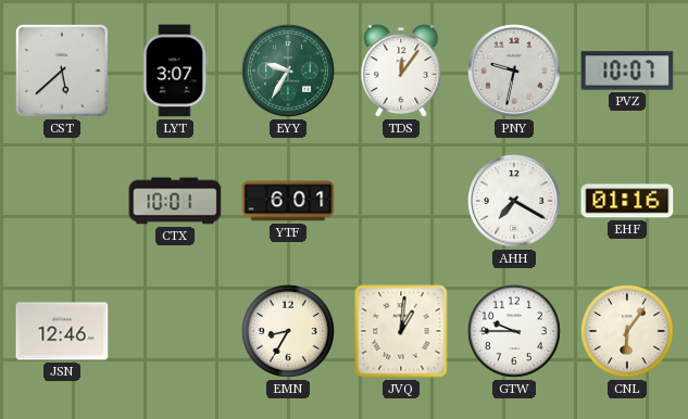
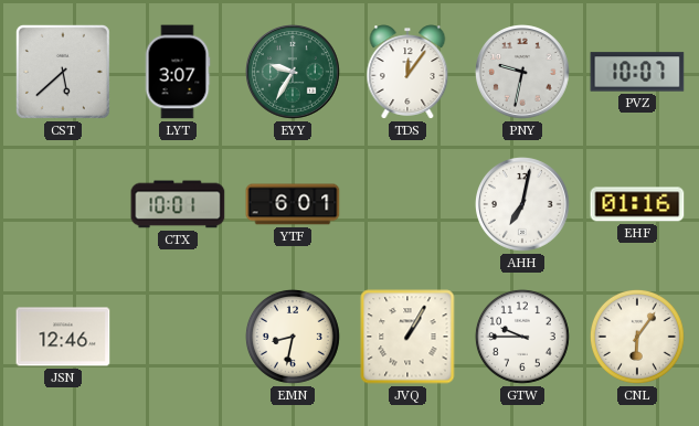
AHH: 7:20 -> 7:02 (523, 205)
EMN: 8:35 -> 8:32 (293, 337)
JVQ: 1:01 -> 1:05 (407, 337)
